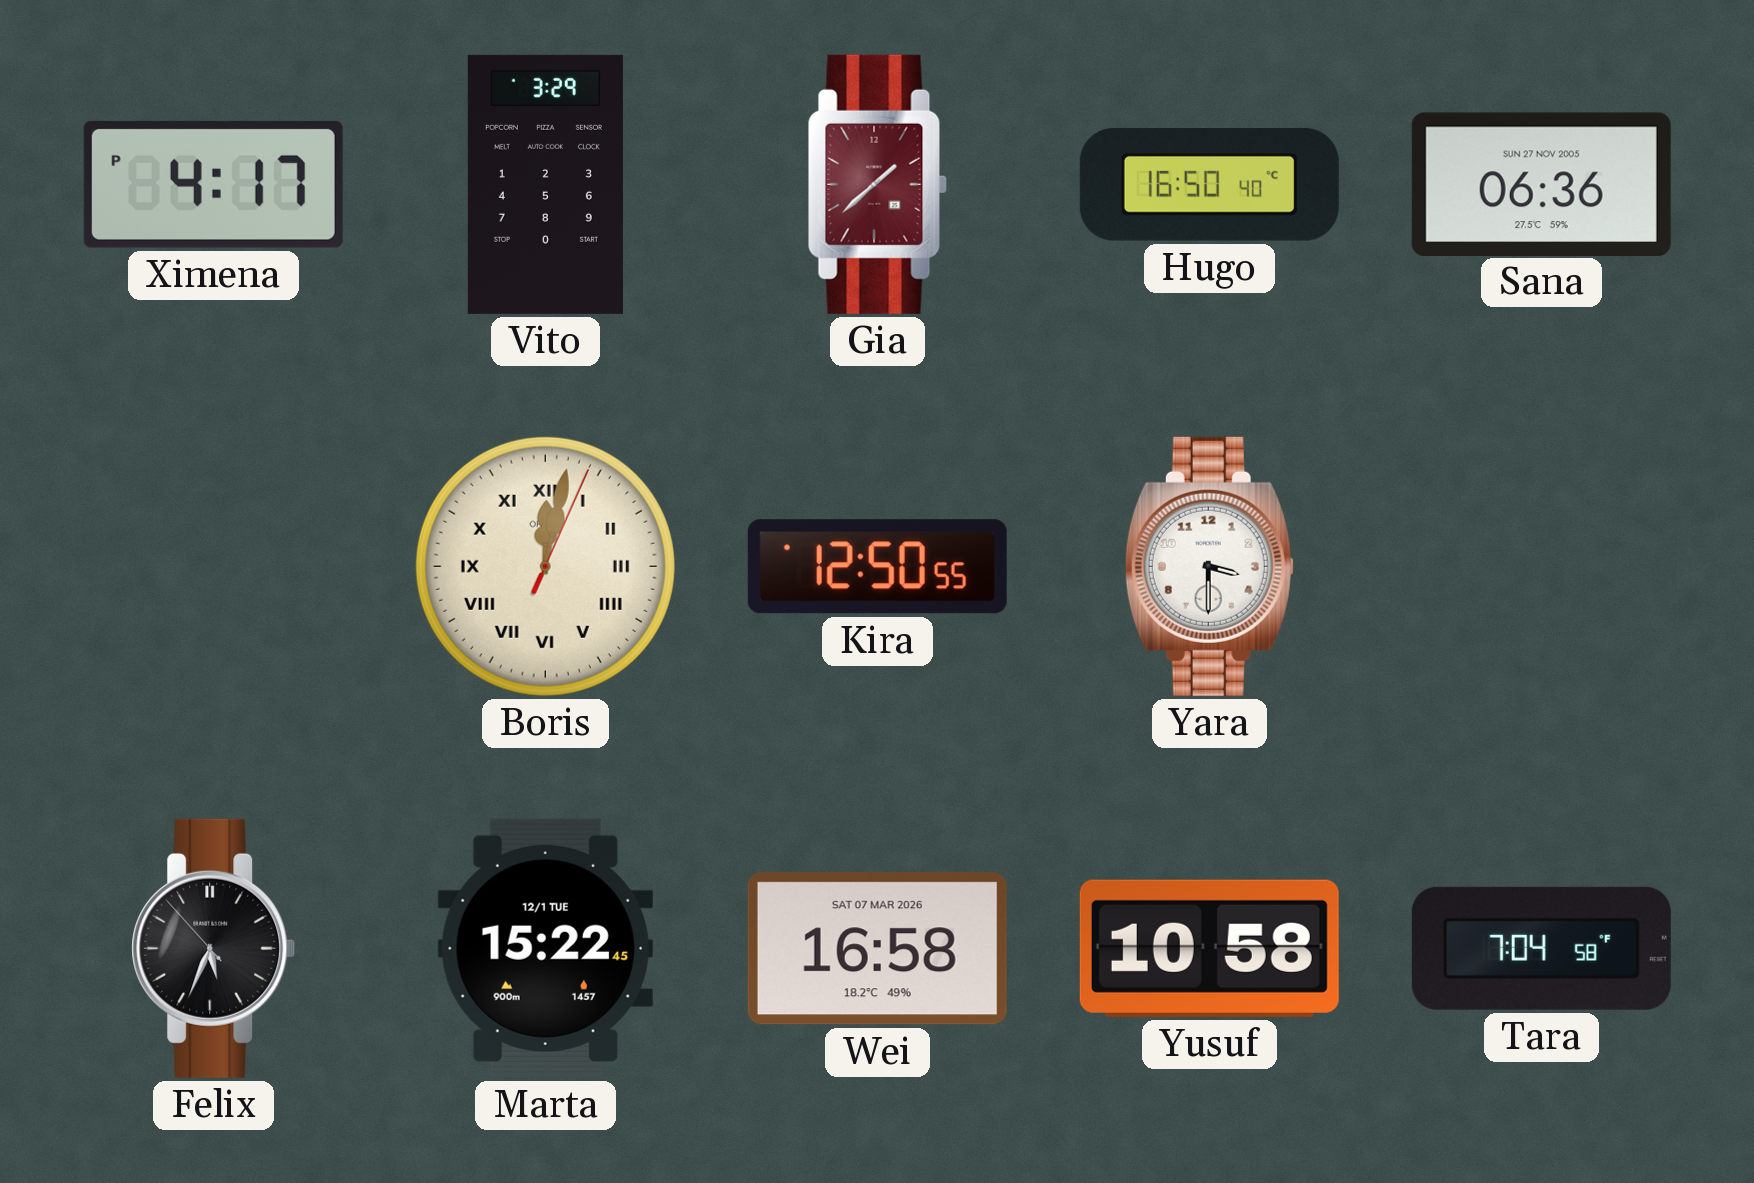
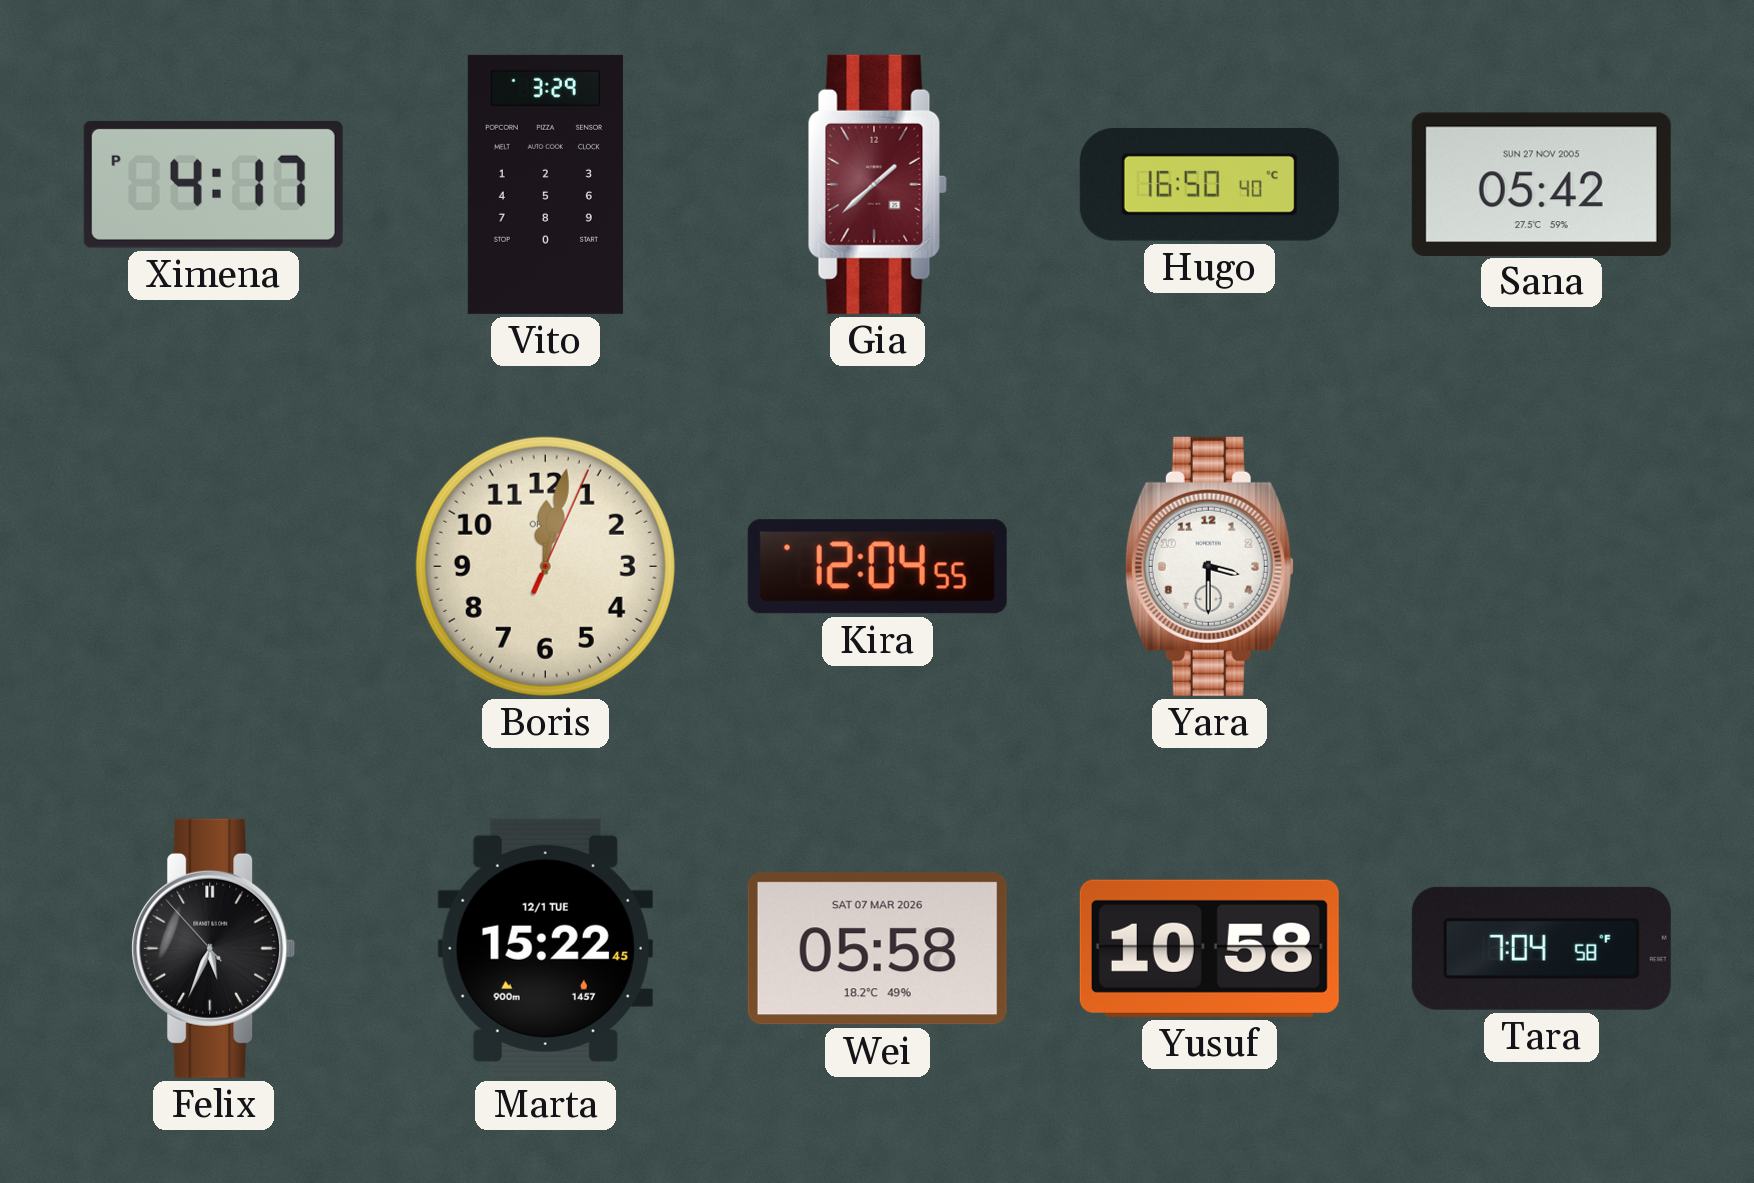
Sana: 06:36 -> 05:42 (1541, 184)
Boris numerals: Roman -> Arabic (545, 566)
Kira: 12:50 -> 12:04 (877, 567)
Wei: 16:58 -> 05:58 (877, 949)
